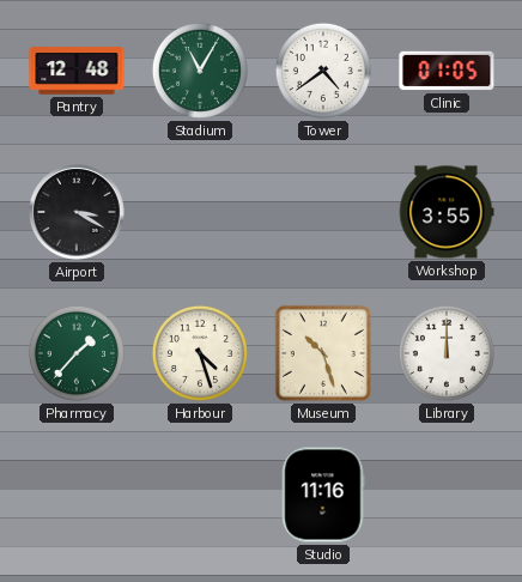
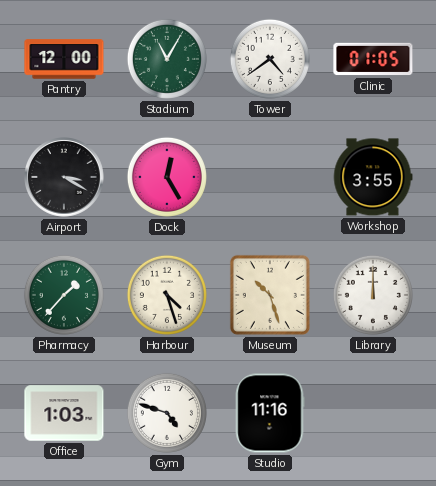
Pantry: 12:48 -> 12:00 (64, 59)
Dock: none -> 12:25 (167, 177)
Office: none -> 1:03 (64, 413)
Gym: none -> 4:48 (167, 413)
